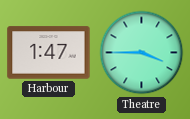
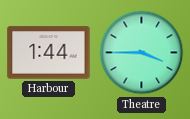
Harbour: 1:47 -> 1:44 (49, 53)
